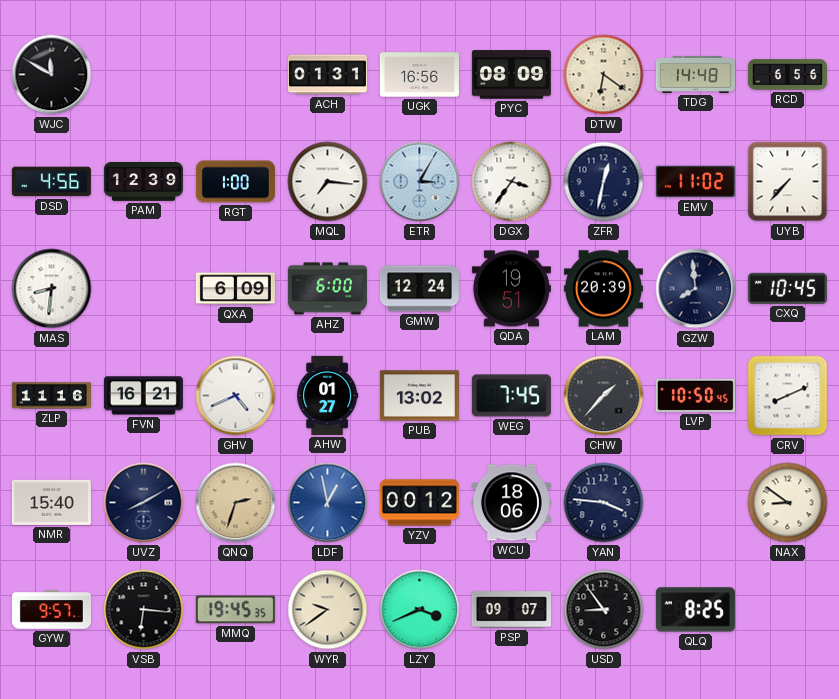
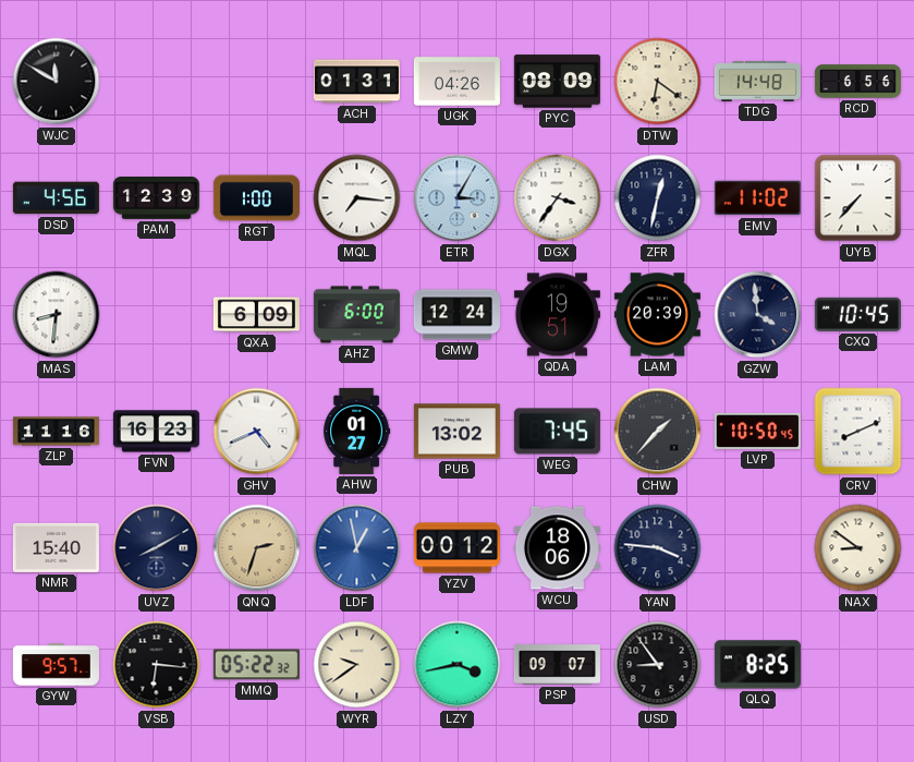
UGK: 16:56 -> 04:26 (456, 82)
GZW: 7:59 -> 3:59 (758, 315)
FVN: 16:21 -> 16:23 (156, 432)
MMQ: 19:45 -> 05:22 (256, 665)
LZY: 3:41 -> 3:43 (458, 665)
